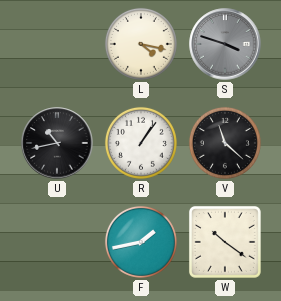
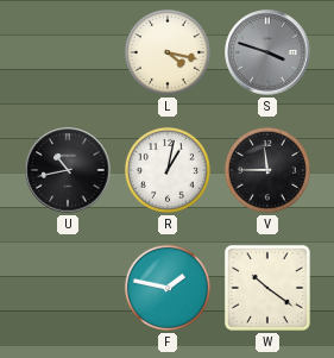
R: 1:06 -> 1:02 (168, 170)
V: 11:22 -> 11:45 (267, 170)
F: 1:43 -> 1:47 (168, 288)
